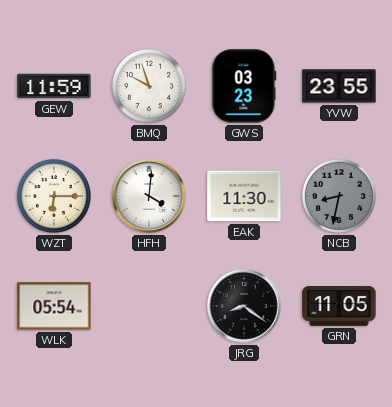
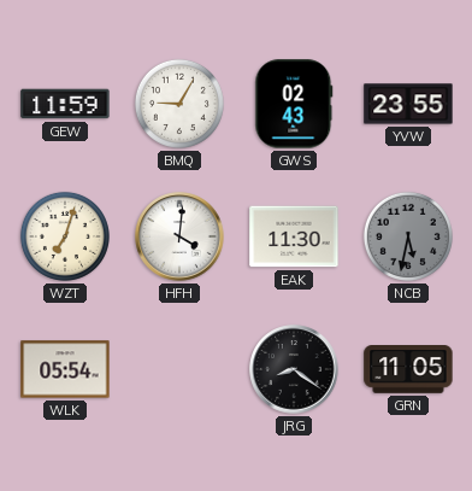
BMQ: 9:57 -> 9:05 (179, 104)
GWS: 03:23 -> 02:43 (294, 104)
WZT: 6:15 -> 7:03 (65, 236)
NCB: 8:32 -> 5:32 (408, 236)
